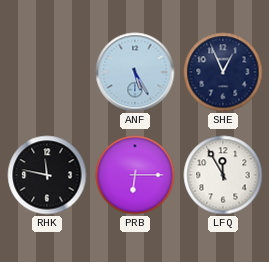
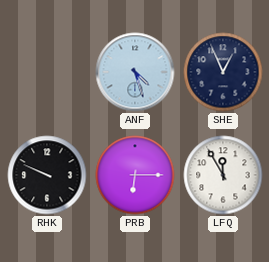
ANF: 5:25 -> 4:27 (135, 72)
RHK: 11:47 -> 9:49 (47, 175)
